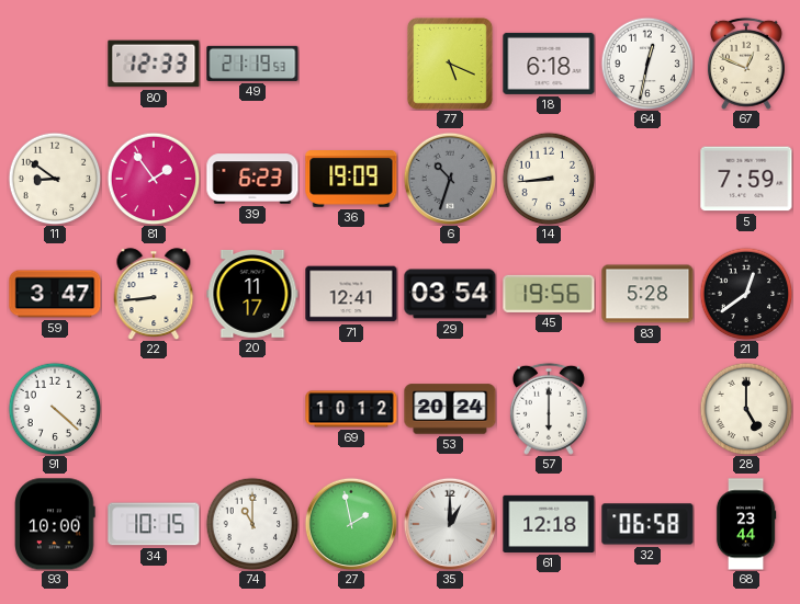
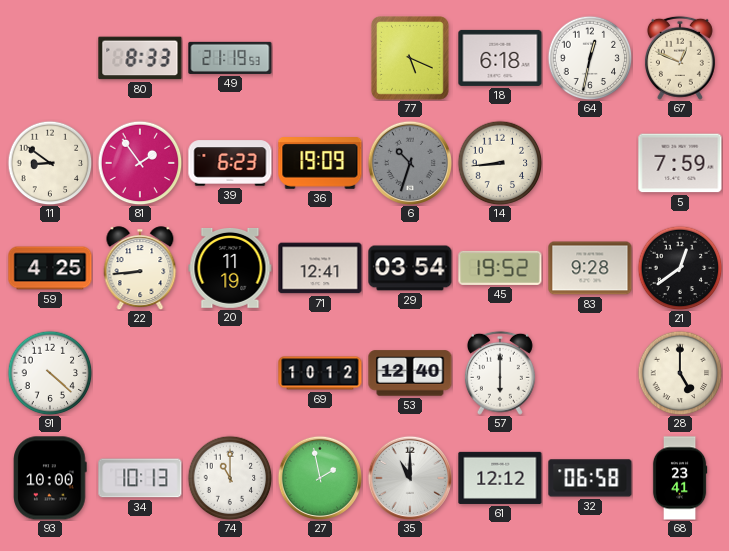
80: 12:33 -> 8:33 (140, 58)
59: 3:47 -> 4:25 (50, 268)
20: 11:17 -> 11:19 (230, 268)
45: 19:56 -> 19:52 (500, 268)
83: 5:28 -> 9:28 (590, 268)
53: 20:24 -> 12:40 (410, 373)
34: 10:15 -> 10:13 (140, 478)
35: 1:00 -> 11:00 (409, 477)
61: 12:18 -> 12:12 (500, 478)
68: 23:44 -> 23:41 (680, 478)
